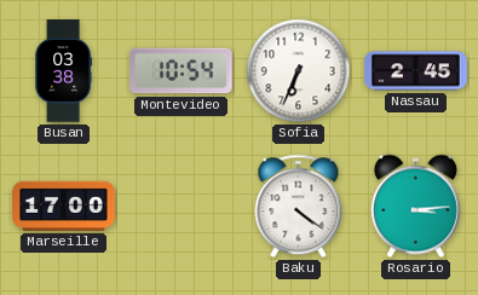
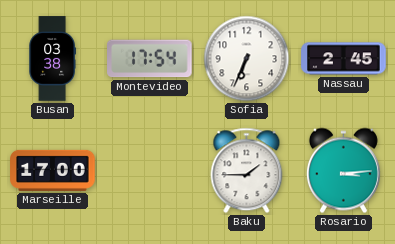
Montevideo: 10:54 -> 17:54 (150, 59)
Baku: 4:21 -> 1:45 (247, 171)
